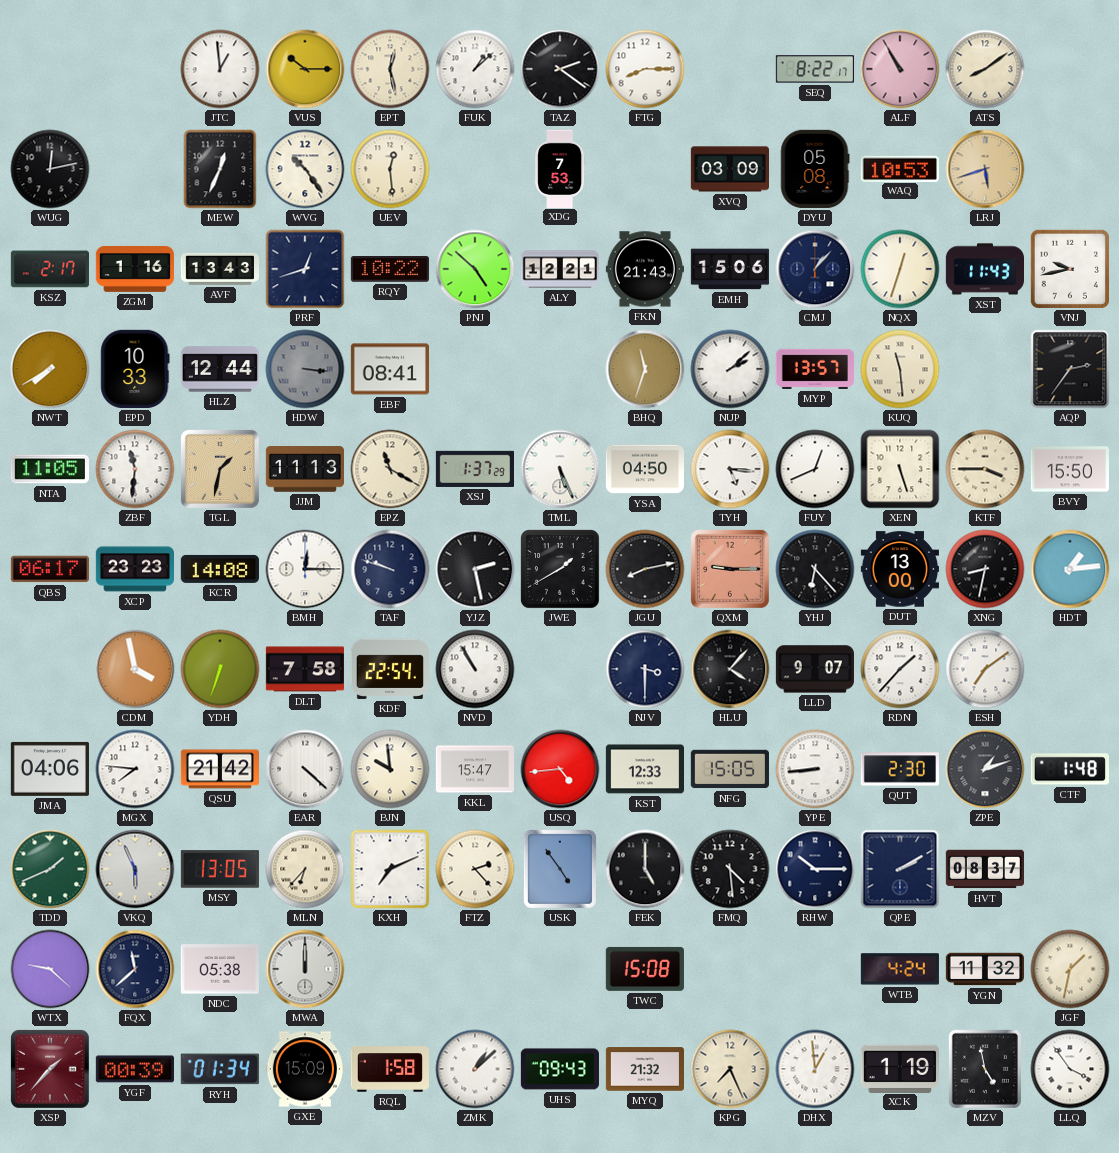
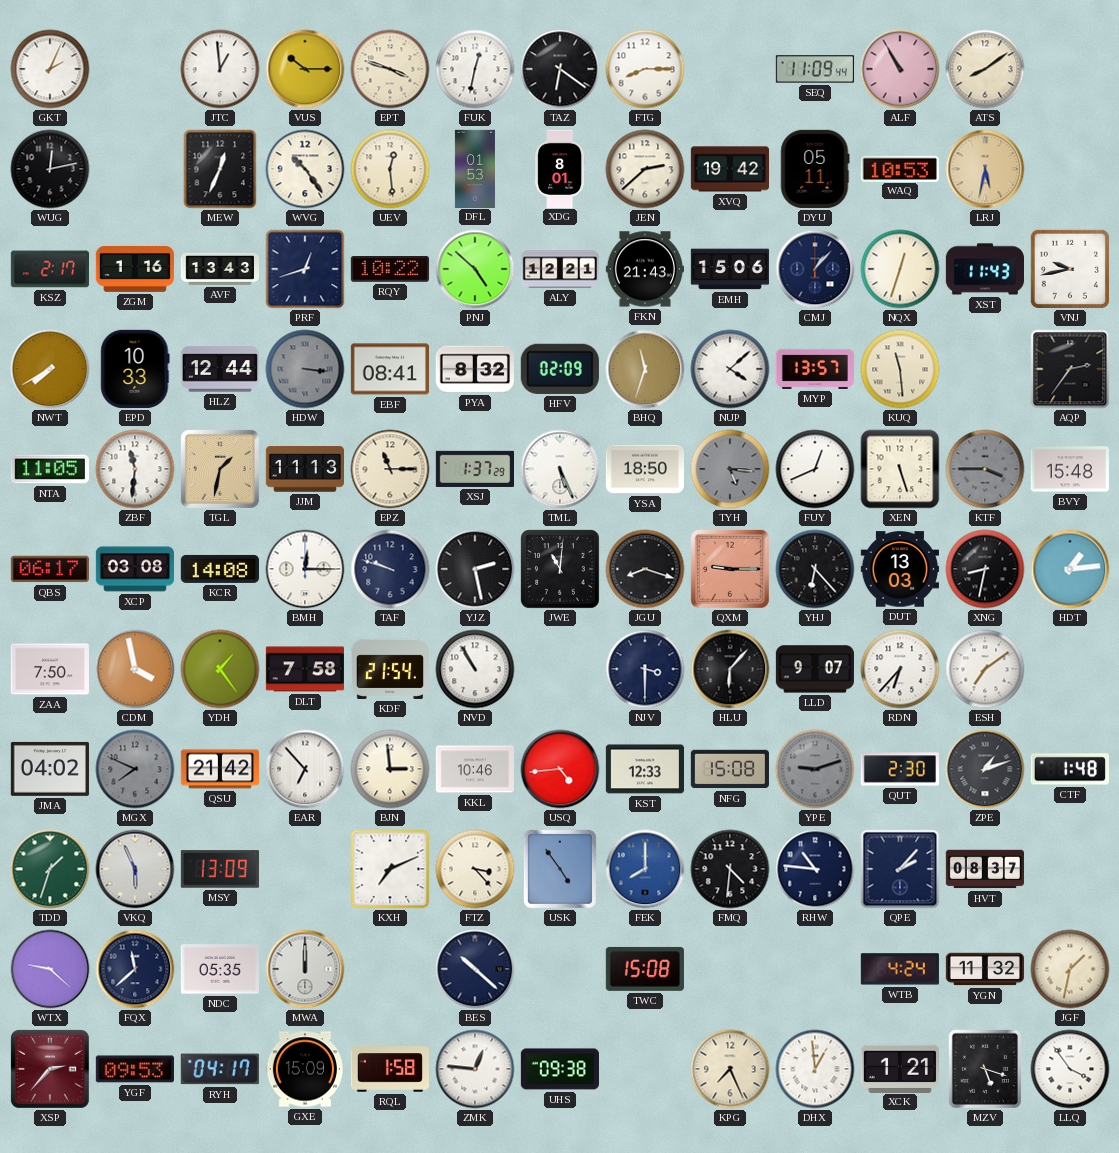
GKT: none -> 2:04 (50, 69)
EPT: 12:28 -> 3:48 (390, 69)
FUK: 1:08 -> 12:32 (475, 69)
TAZ: 2:21 -> 6:21 (560, 69)
SEQ: 8:22 -> 11:09 (814, 69)
DFL: none -> 01:53 (475, 168)
XDG: 7:53 -> 8:01 (560, 168)
JEN: none -> 2:38 (645, 169)
XVQ: 03:09 -> 19:42 (729, 169)
DYU: 05:08 -> 05:11 (815, 169)
LRJ: 5:42 -> 5:32 (985, 169)
PYA: none -> 8:32 (474, 369)
HFV: none -> 02:09 (560, 369)
NUP: 2:08 -> 4:08 (730, 369)
EPZ: 11:20 -> 11:15 (390, 469)
YSA: 04:50 -> 18:50 (644, 469)
TYH dial: white -> grey (730, 469)
KTF dial: cream -> grey (985, 469)
BVY: 15:50 -> 15:48 (1070, 469)
XCP: 23:23 -> 03:08 (134, 569)
JWE: 1:40 -> 11:01 (560, 569)
JGU: 8:13 -> 8:18 (645, 569)
DUT: 13:00 -> 13:03 (899, 569)
ZAA: none -> 7:50 (50, 669)
YDH: 6:33 -> 1:24 (220, 669)
KDF: 22:54 -> 21:54 (390, 669)
HLU: 4:07 -> 6:07 (730, 669)
RDN: 1:37 -> 6:37 (900, 669)
JMA: 04:06 -> 04:02 (50, 769)
MGX: 7:46 -> 7:49 (135, 769)
MGX dial: white -> grey (135, 769)
EAR: 4:22 -> 6:53 (305, 769)
BJN: 9:59 -> 2:59 (390, 769)
KKL: 15:47 -> 10:46 (474, 769)
NFG: 15:05 -> 15:08 (730, 769)
YPE: 8:44 -> 9:12 (815, 769)
YPE dial: white -> grey (815, 769)
TDD: 1:41 -> 1:33 (50, 869)
MSY: 13:05 -> 13:09 (220, 869)
MLN: 6:37 -> none (305, 869)
FTZ: 2:23 -> 3:23 (475, 869)
FEK: 5:00 -> 8:00 (645, 869)
FEK dial: black -> blue (645, 869)
FMQ: 4:29 -> 4:31 (730, 869)
RHW: 10:15 -> 10:46 (815, 869)
QPE: 2:10 -> 2:07 (900, 869)
NDC: 05:38 -> 05:35 (220, 969)
BES: none -> 10:22 (475, 969)
XSP: 1:37 -> 2:37 (50, 1069)
YGF: 00:39 -> 09:53 (135, 1069)
RYH: 01:34 -> 04:17 (220, 1069)
ZMK: 1:08 -> 12:46 (475, 1069)
UHS: 09:43 -> 09:38 (560, 1069)
MYQ: 21:32 -> none (644, 1069)
XCK: 1:19 -> 1:21 (900, 1068)
MZV: 4:58 -> 5:18 (985, 1069)
